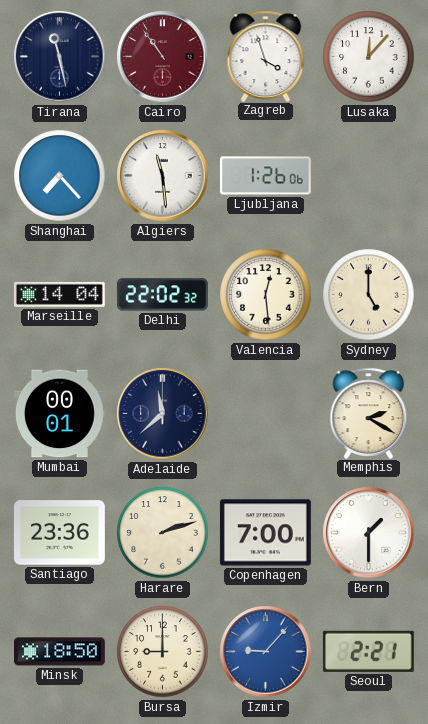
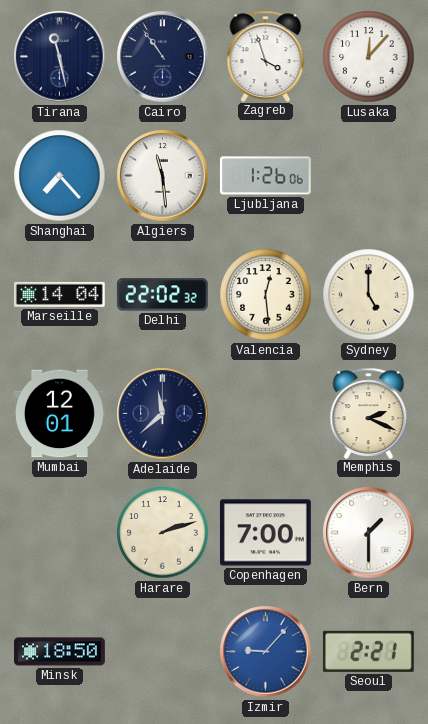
Cairo dial: burgundy -> navy (163, 57)
Mumbai: 00:01 -> 12:01 (59, 414)
Memphis: 2:20 -> 2:19 (369, 413)
Santiago: 23:36 -> none (59, 533)
Bursa: 9:00 -> none (163, 652)
